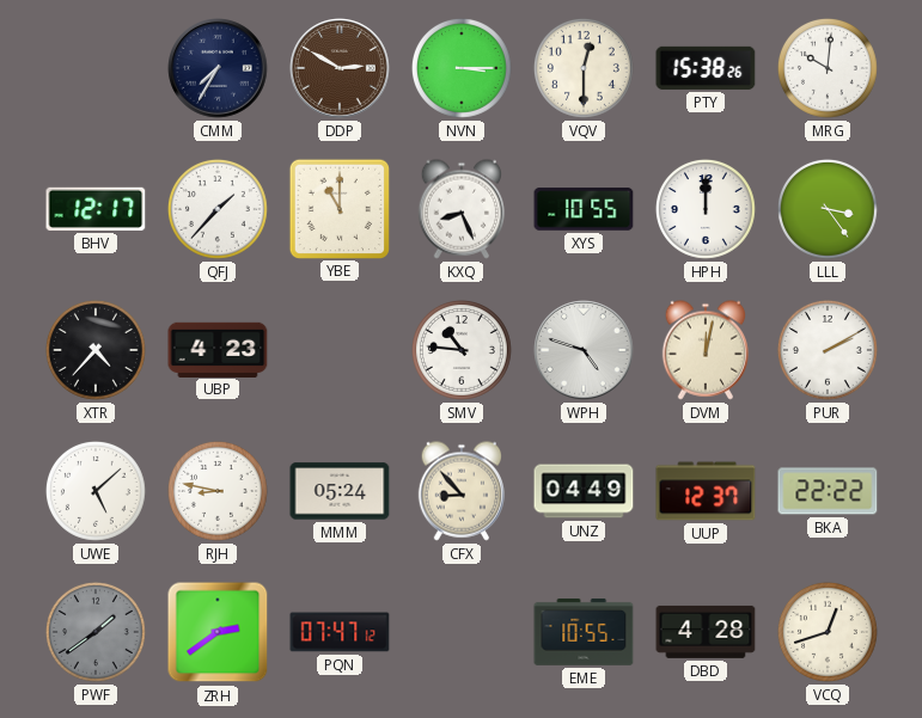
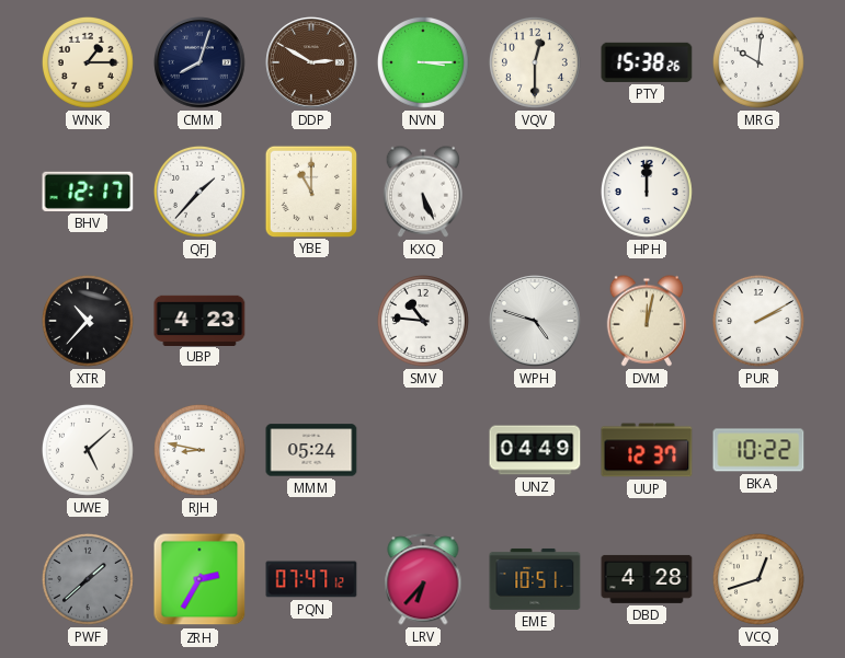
WNK: none -> 1:15 (88, 62)
CMM: 7:35 -> 8:03 (199, 62)
KXQ: 8:26 -> 5:26 (422, 192)
XYS: 10:55 -> none (584, 209)
LLL: 3:24 -> none (828, 209)
XTR: 4:37 -> 10:37 (88, 321)
CFX: 8:53 -> none (460, 491)
BKA: 22:22 -> 10:22 (758, 450)
PWF: 1:39 -> 1:38 (88, 579)
ZRH: 2:39 -> 2:35 (199, 579)
LRV: none -> 6:37 (423, 579)
EME: 10:55 -> 10:51 (535, 579)
